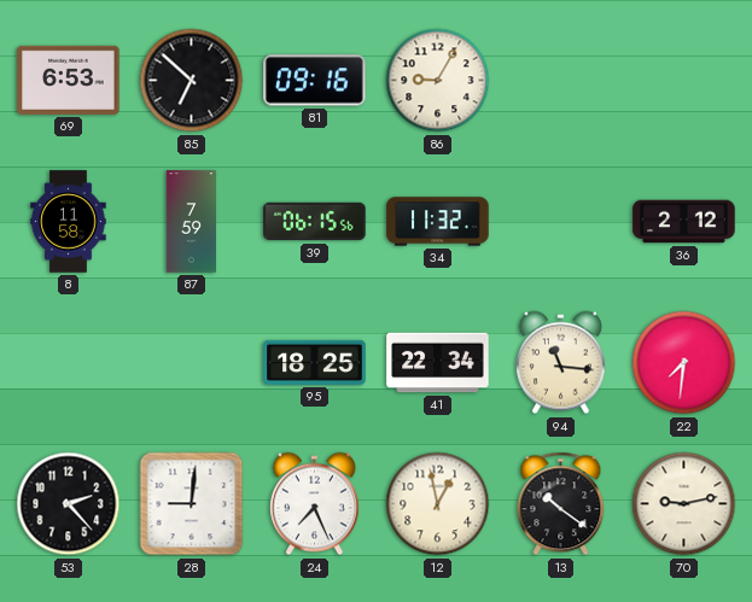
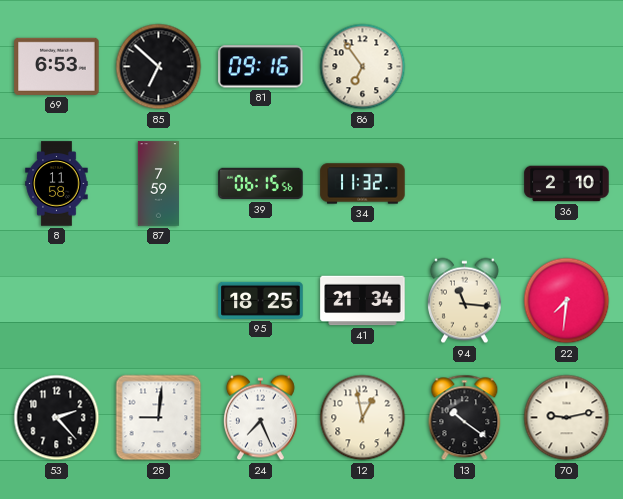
86: 9:05 -> 6:54 (363, 67)
36: 2:12 -> 2:10 (567, 184)
41: 22:34 -> 21:34 (363, 301)
